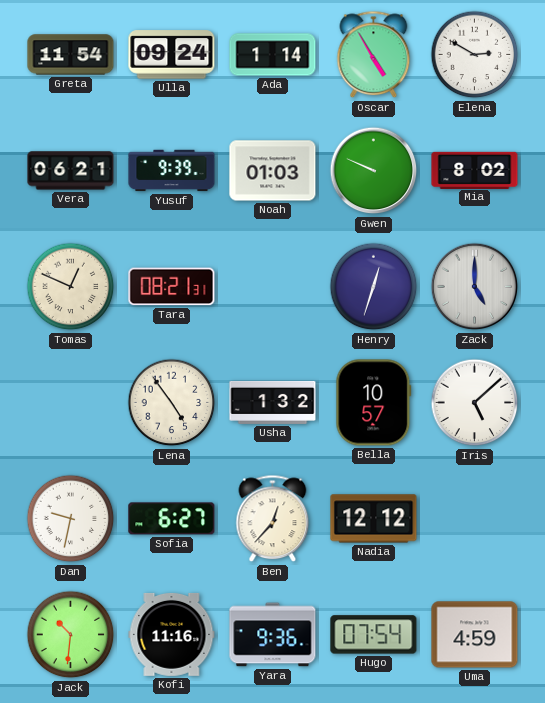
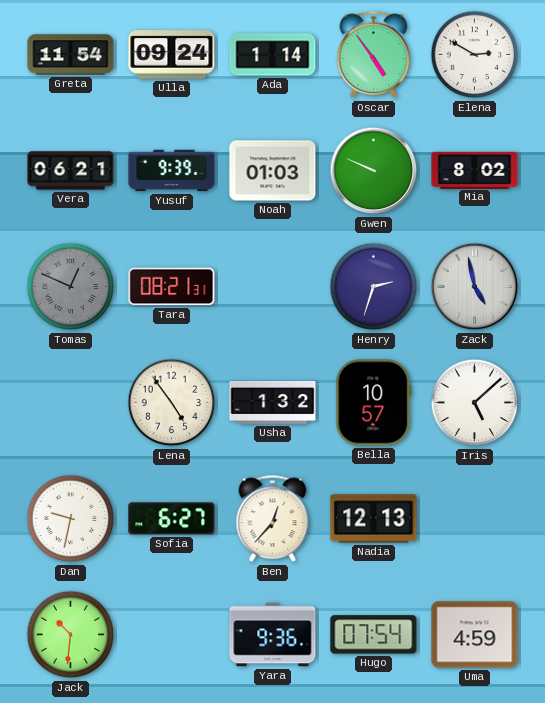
Oscar: 4:55 -> 4:54 (374, 55)
Tomas dial: cream -> grey (71, 287)
Henry: 12:33 -> 2:33 (374, 287)
Zack: 5:00 -> 4:58 (475, 287)
Nadia: 12:12 -> 12:13 (374, 519)
Kofi: 11:16 -> none (172, 634)
